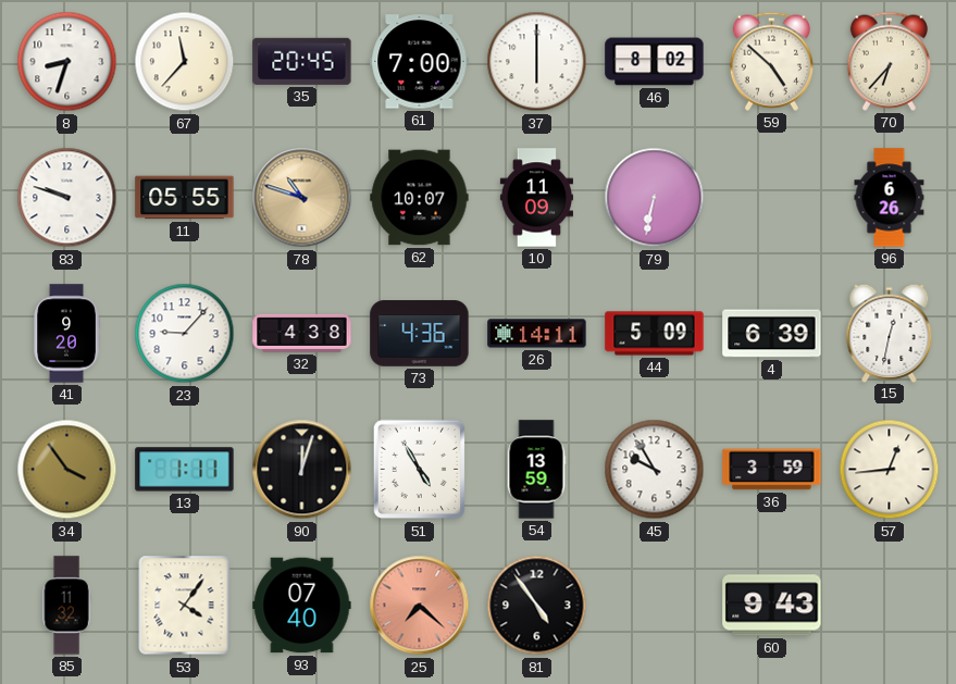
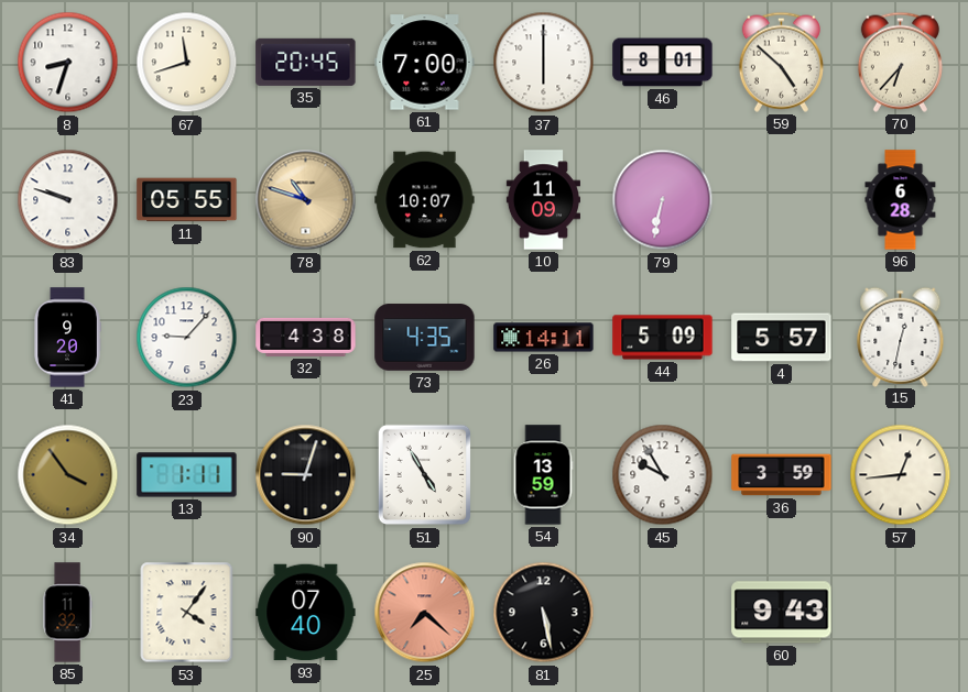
67: 11:37 -> 11:42 (187, 63)
46: 8:02 -> 8:01 (663, 63)
96: 6:26 -> 6:28 (901, 200)
73: 4:36 -> 4:35 (425, 338)
4: 6:39 -> 5:57 (782, 338)
90: 12:03 -> 9:03 (306, 475)
81: 4:54 -> 5:28 (544, 613)
